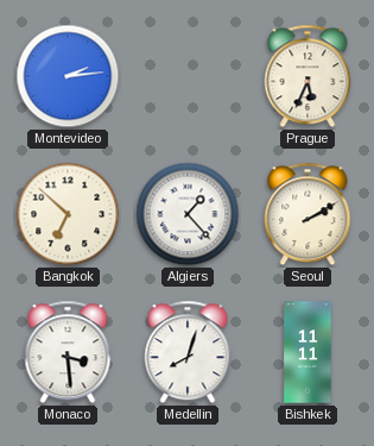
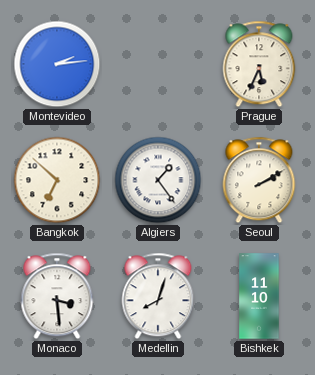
Algiers: 1:23 -> 1:24 (158, 180)
Bishkek: 11:11 -> 11:10 (259, 296)
